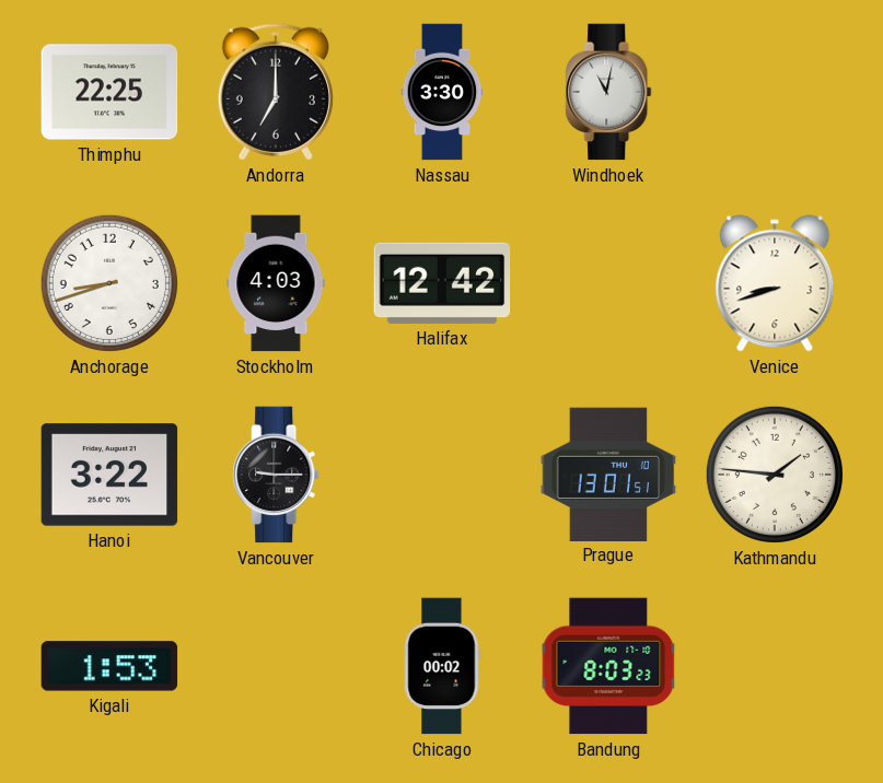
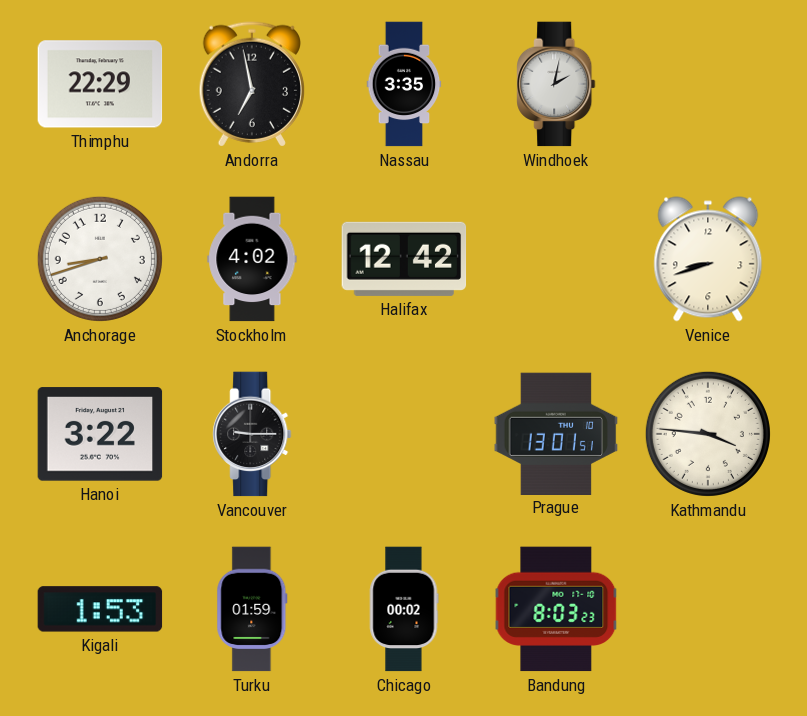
Thimphu: 22:25 -> 22:29 (100, 84)
Andorra: 7:00 -> 6:58 (251, 84)
Nassau: 3:30 -> 3:35 (404, 84)
Windhoek: 11:02 -> 2:02 (556, 84)
Stockholm: 4:03 -> 4:02 (252, 259)
Kathmandu: 1:46 -> 3:46 (708, 434)
Turku: none -> 01:59 (252, 609)
